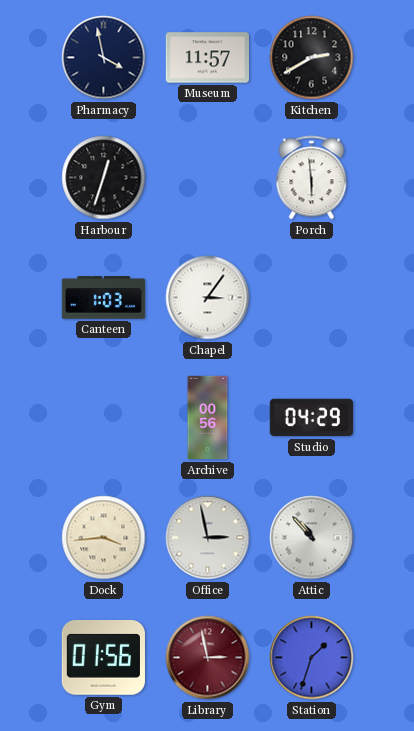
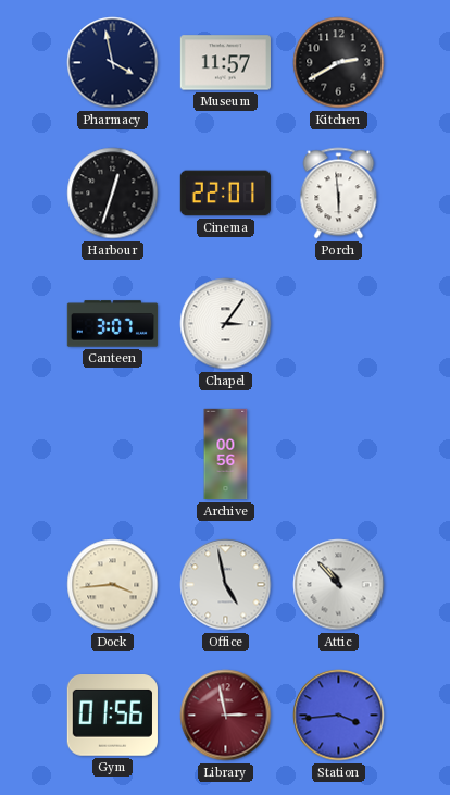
Cinema: none -> 22:01 (225, 194)
Canteen: 1:03 -> 3:07 (113, 324)
Studio: 04:29 -> none (311, 418)
Office: 2:58 -> 4:58 (226, 585)
Station: 1:33 -> 3:44 (339, 716)
